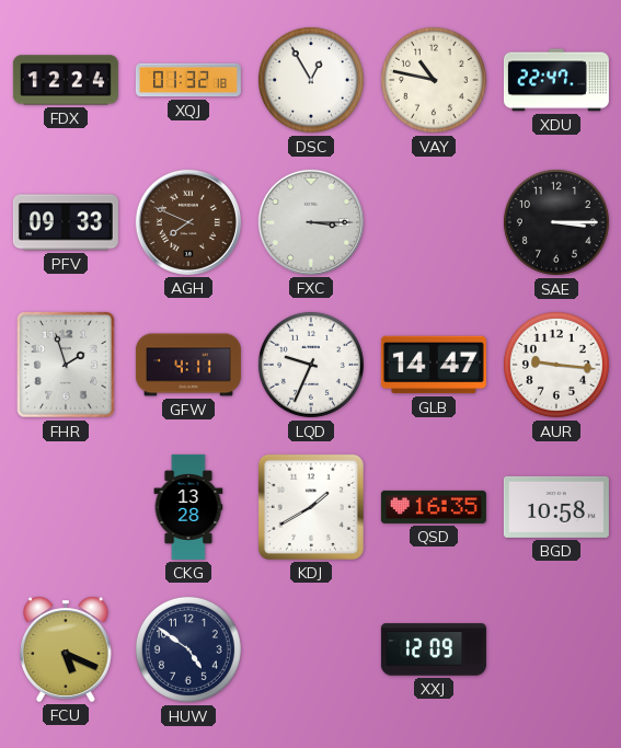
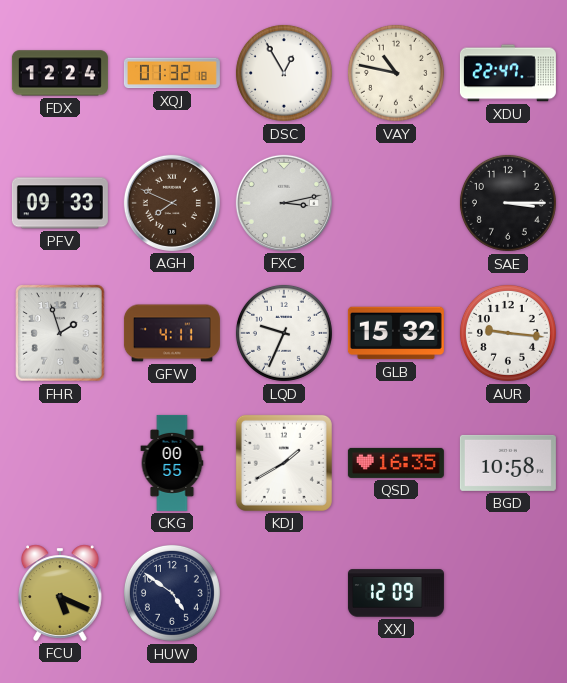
FXC: 3:15 -> 3:13 (284, 203)
GLB: 14:47 -> 15:32 (396, 333)
CKG: 13:28 -> 00:55 (172, 463)
